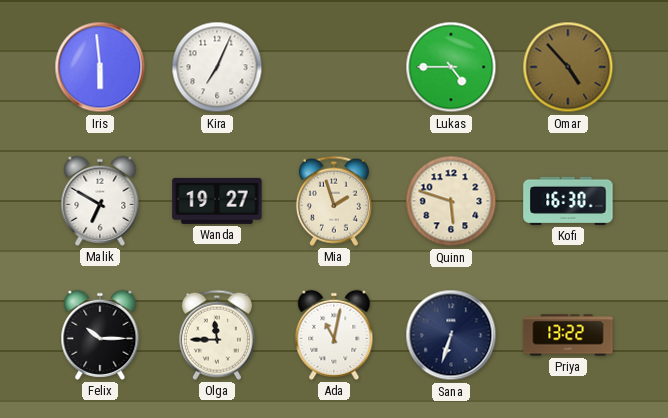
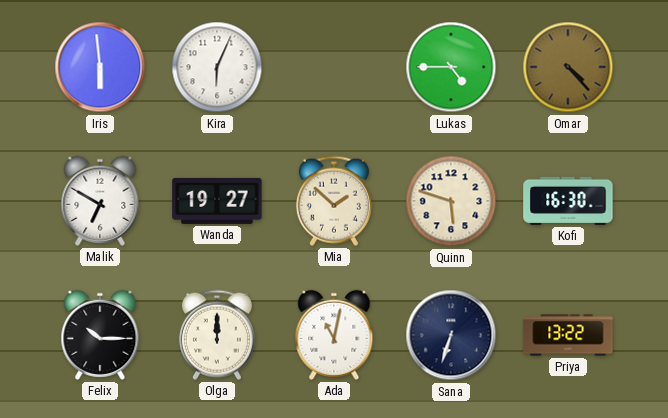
Kira: 7:04 -> 6:04 (217, 67)
Omar: 4:53 -> 4:23 (568, 67)
Mia: 1:57 -> 1:52 (334, 201)
Olga: 11:45 -> 12:00 (217, 335)
